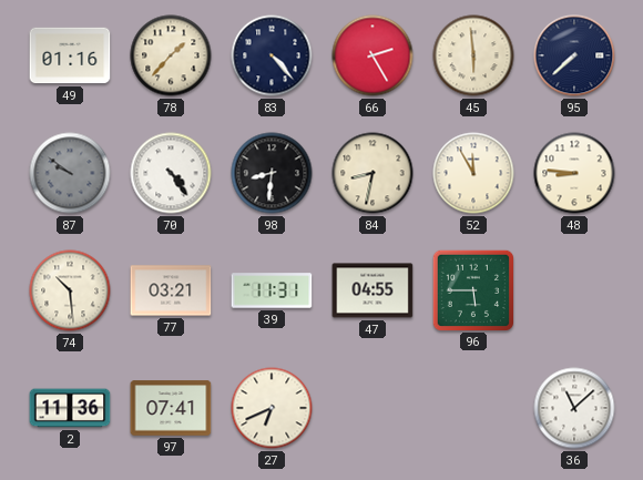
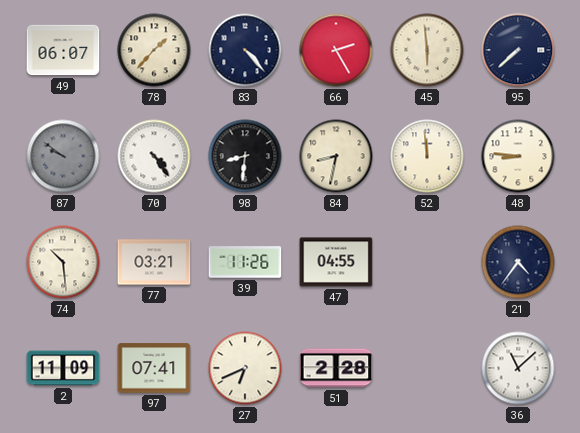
49: 01:16 -> 06:07 (63, 50)
52: 11:55 -> 11:59 (427, 156)
39: 11:31 -> 11:26 (245, 262)
96: 5:45 -> none (472, 289)
21: none -> 4:36 (518, 262)
2: 11:36 -> 11:09 (63, 368)
51: none -> 2:28 (336, 368)
